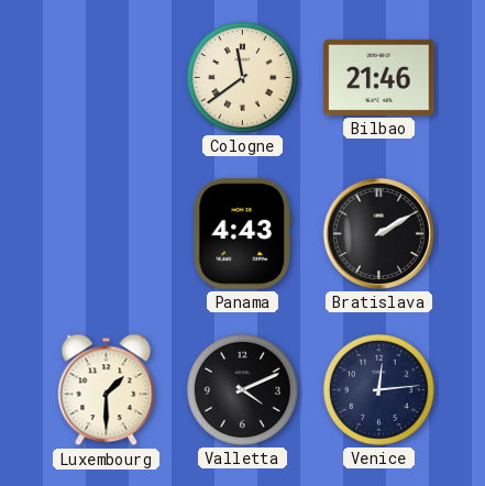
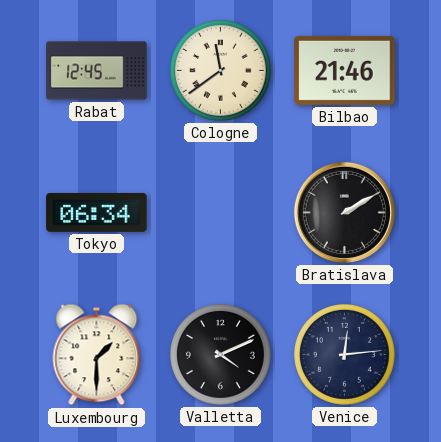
Rabat: none -> 12:45 (97, 71)
Tokyo: none -> 06:34 (97, 212)
Panama: 4:43 -> none (242, 234)
